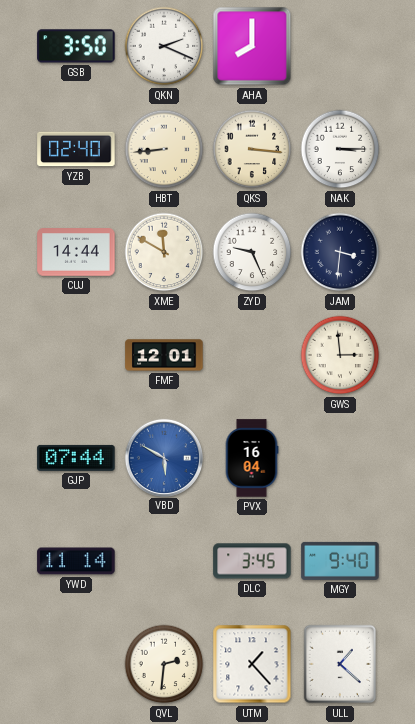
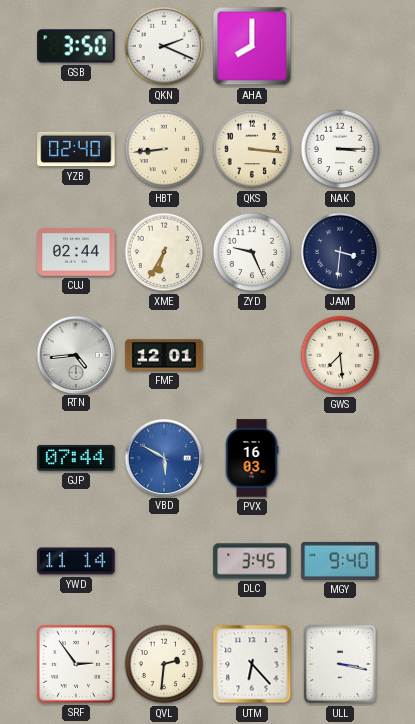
CUJ: 14:44 -> 02:44 (76, 252)
XME: 11:50 -> 6:35 (164, 252)
RTN: none -> 4:44 (75, 354)
GWS: 2:59 -> 7:29 (340, 355)
PVX: 16:04 -> 16:03 (252, 458)
SRF: none -> 2:54 (76, 664)
UTM: 1:23 -> 6:23 (252, 664)
ULL: 1:22 -> 3:17 (340, 664)
